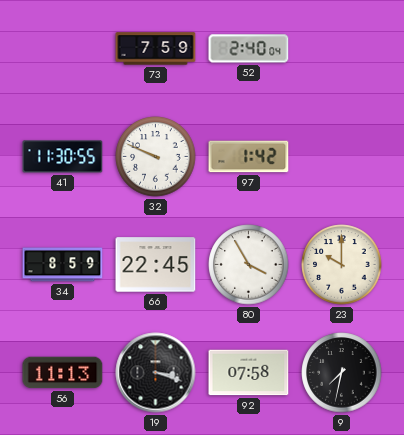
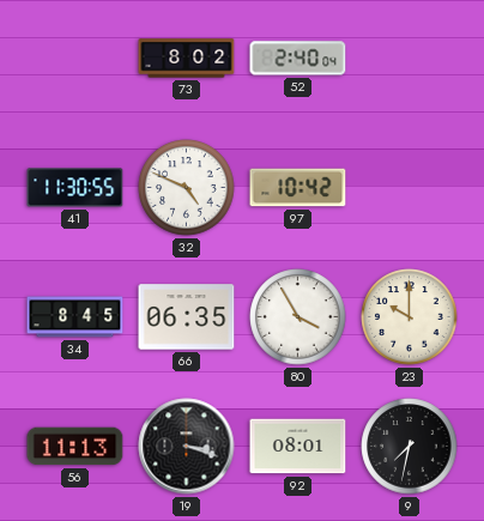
73: 7:59 -> 8:02 (187, 59)
32: 9:49 -> 4:49 (187, 188)
97: 1:42 -> 10:42 (298, 188)
34: 8:59 -> 8:45 (75, 317)
66: 22:45 -> 06:35 (187, 317)
92: 07:58 -> 08:01 (298, 447)
